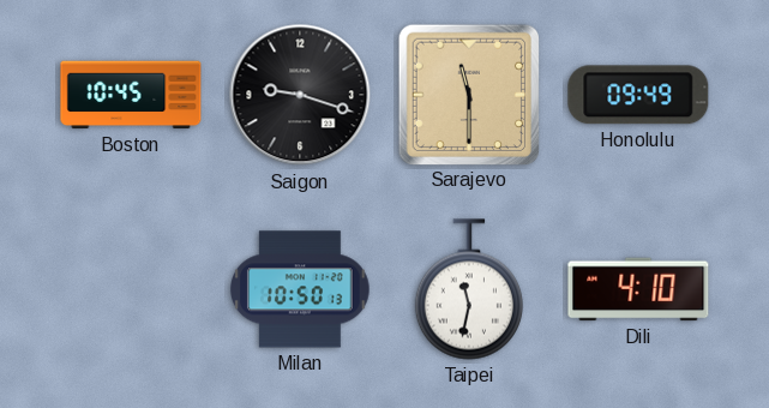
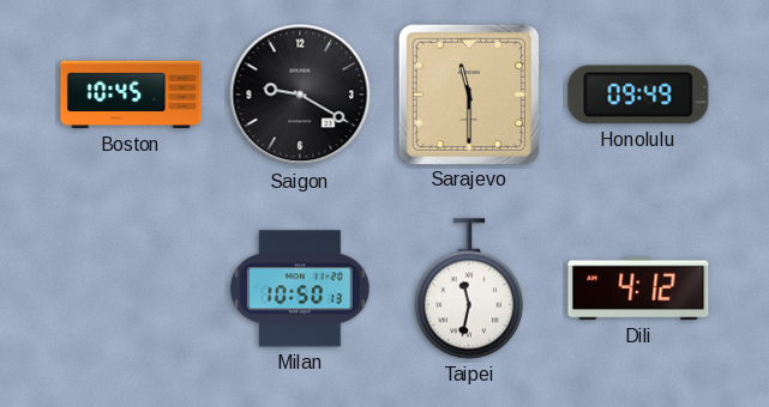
Saigon: 9:18 -> 9:20 (300, 95)
Dili: 4:10 -> 4:12 (638, 288)
